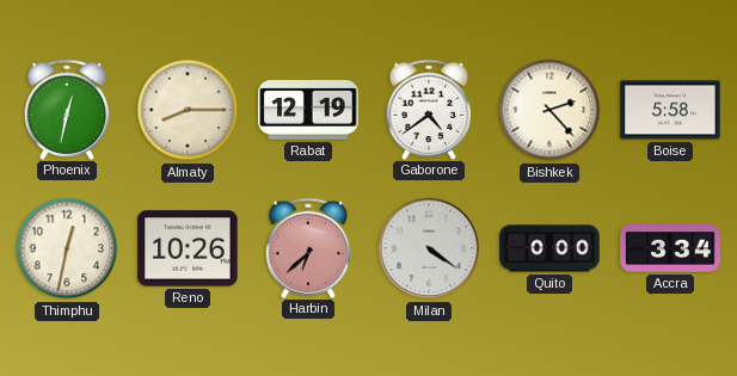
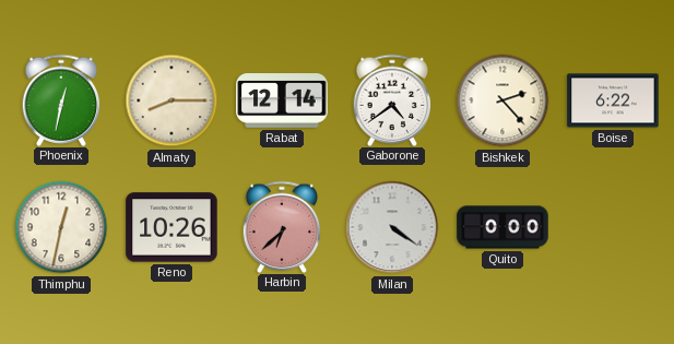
Rabat: 12:19 -> 12:14 (282, 102)
Boise: 5:58 -> 6:22 (613, 100)
Accra: 3:34 -> none (670, 249)
